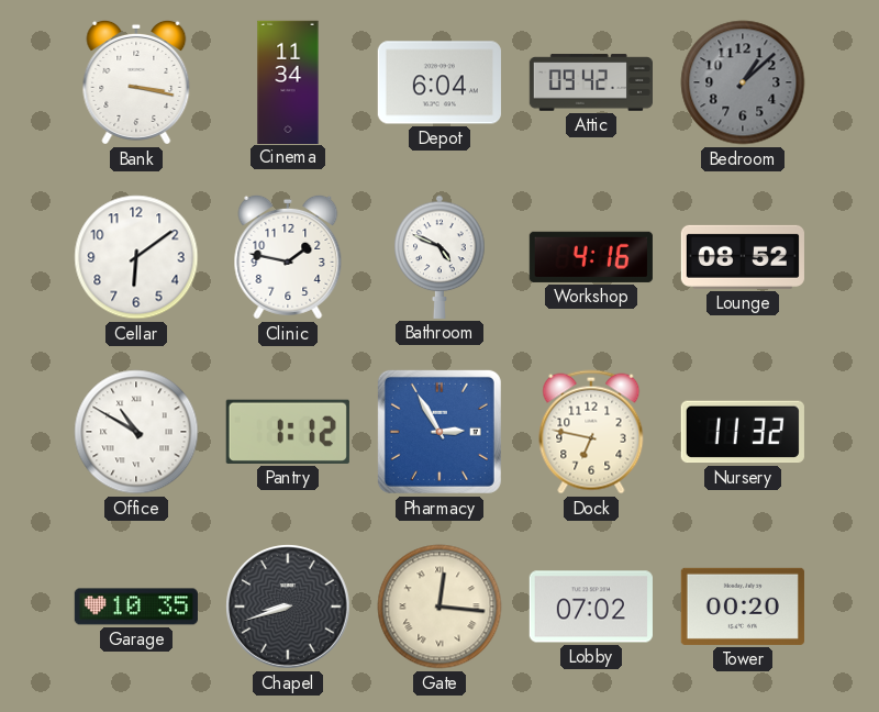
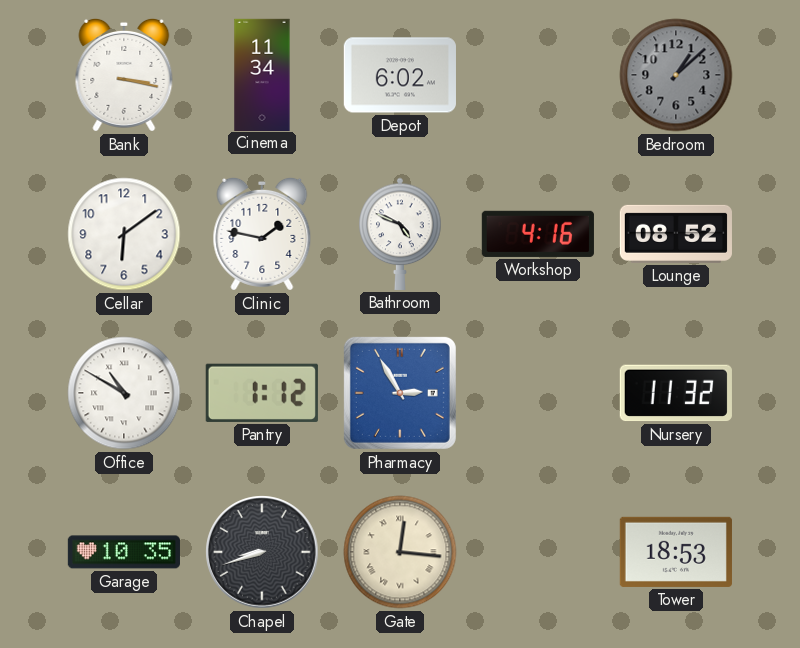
Depot: 6:04 -> 6:02 (400, 75)
Attic: 09:42 -> none (590, 82)
Dock: 6:47 -> none (591, 432)
Lobby: 07:02 -> none (591, 607)
Tower: 00:20 -> 18:53 (676, 552)
